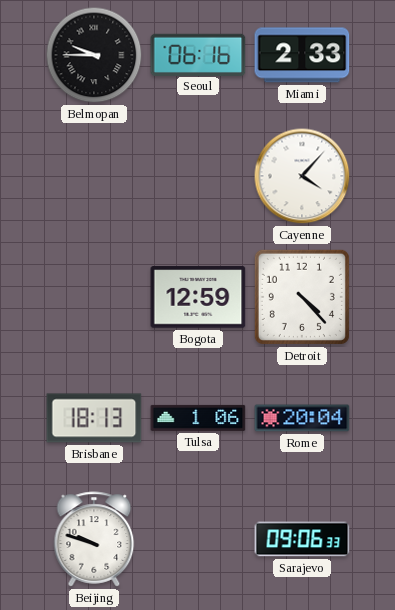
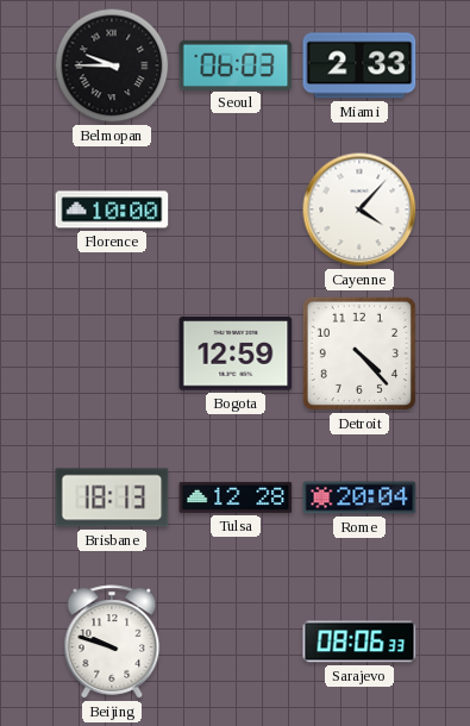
Seoul: 06:16 -> 06:03 (236, 64)
Florence: none -> 10:00 (112, 209)
Tulsa: 1:06 -> 12:28 (236, 497)
Sarajevo: 09:06 -> 08:06 (359, 641)
